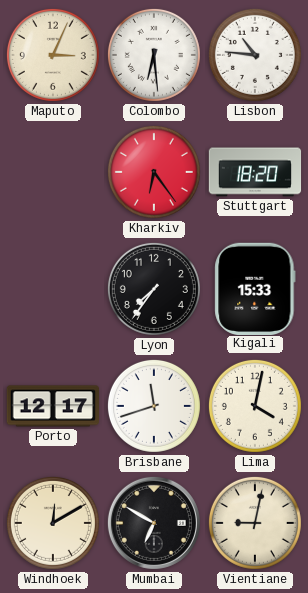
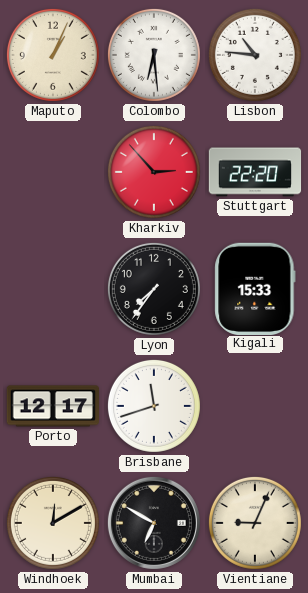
Maputo: 3:04 -> 1:04 (53, 55)
Kharkiv: 6:24 -> 2:53 (154, 172)
Stuttgart: 18:20 -> 22:20 (255, 172)
Lima: 4:02 -> none (255, 406)
Vientiane: 9:02 -> 9:04 (255, 523)
